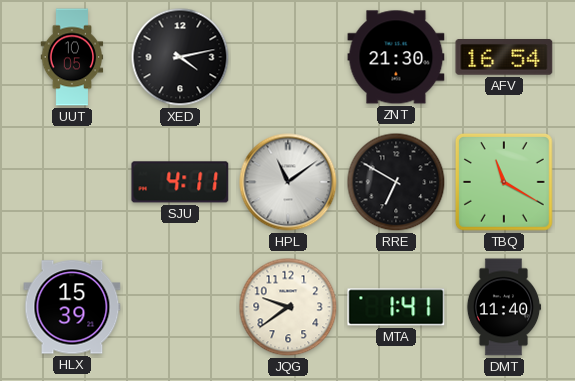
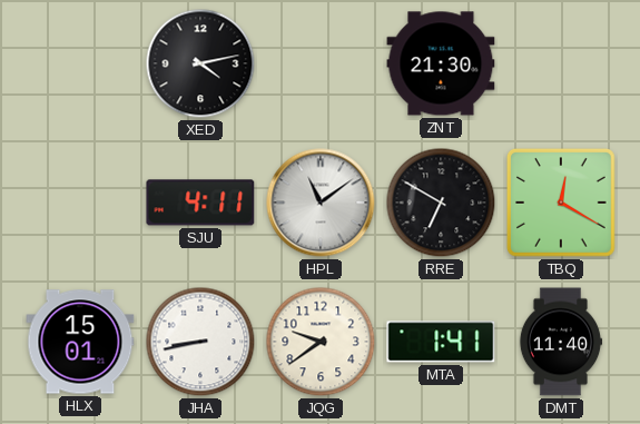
UUT: 10:05 -> none (72, 57)
AFV: 16:54 -> none (504, 57)
TBQ: 11:20 -> 12:20 (562, 204)
HLX: 15:39 -> 15:01 (80, 342)
JHA: none -> 8:43 (200, 342)
